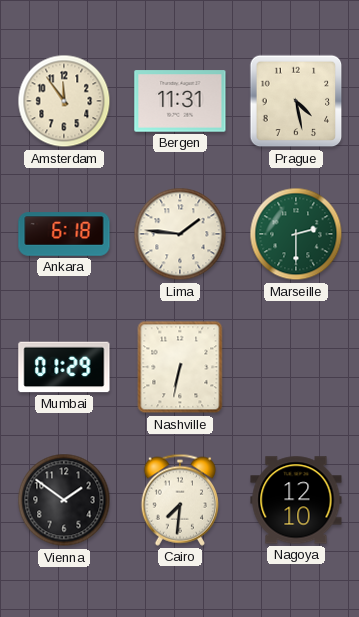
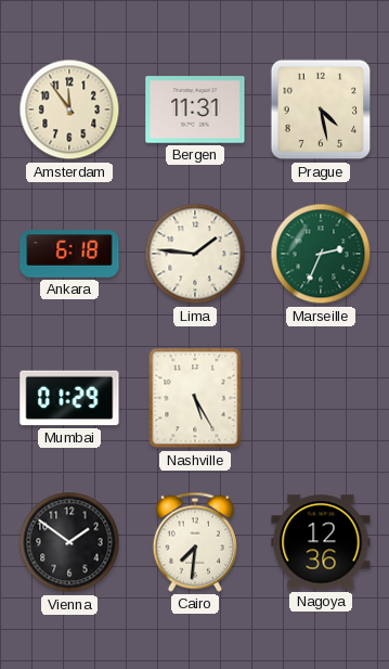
Marseille: 2:30 -> 2:34 (321, 254)
Nashville: 6:32 -> 5:25 (195, 398)
Nagoya: 12:10 -> 12:36 (321, 542)
